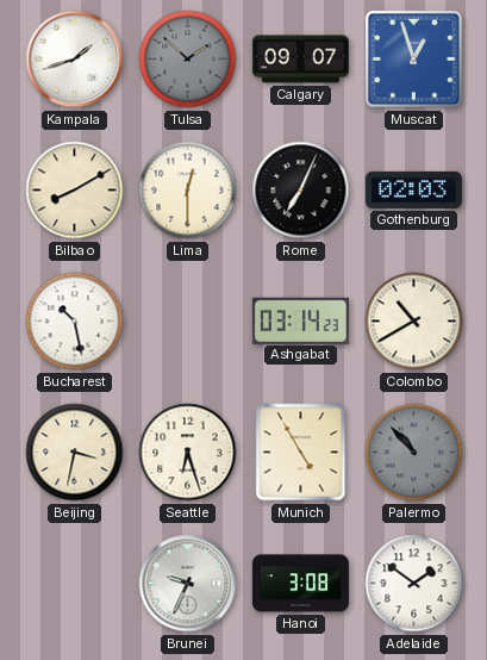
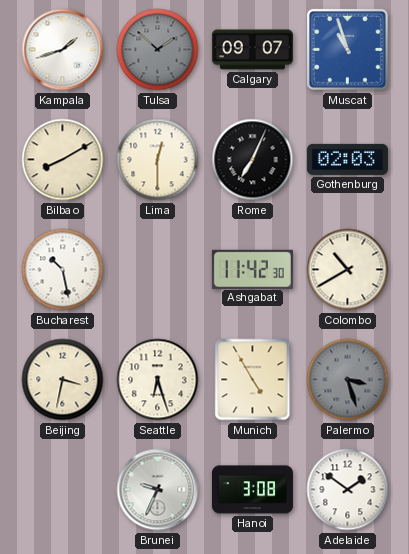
Muscat: 12:57 -> 10:57 (347, 49)
Ashgabat: 03:14 -> 11:42 (252, 269)
Palermo: 10:53 -> 3:27 (348, 380)
